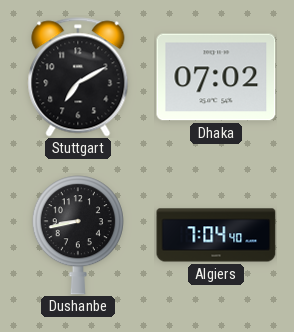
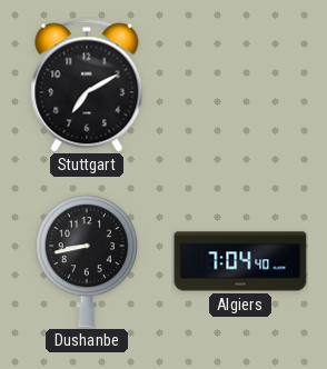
Dhaka: 07:02 -> none (216, 77)
